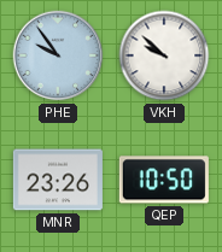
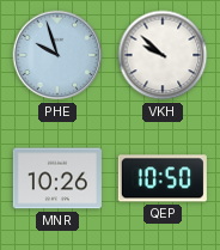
PHE: 9:54 -> 9:57 (57, 55)
MNR: 23:26 -> 10:26 (57, 178)
